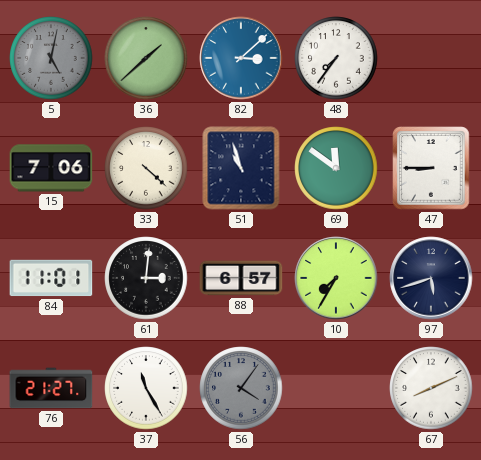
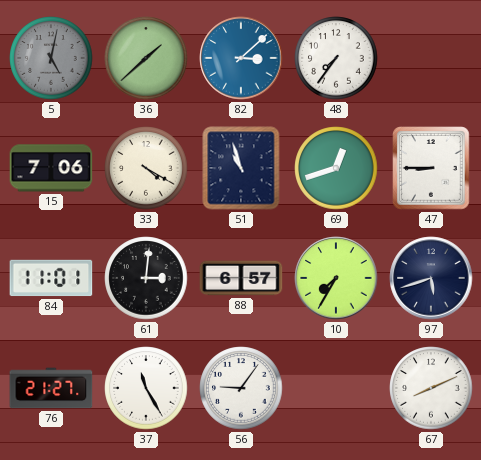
33: 4:22 -> 4:20 (146, 168)
69: 11:51 -> 12:42 (336, 168)
56: 4:06 -> 9:06 (241, 388)
56 dial: grey -> white (241, 388)
